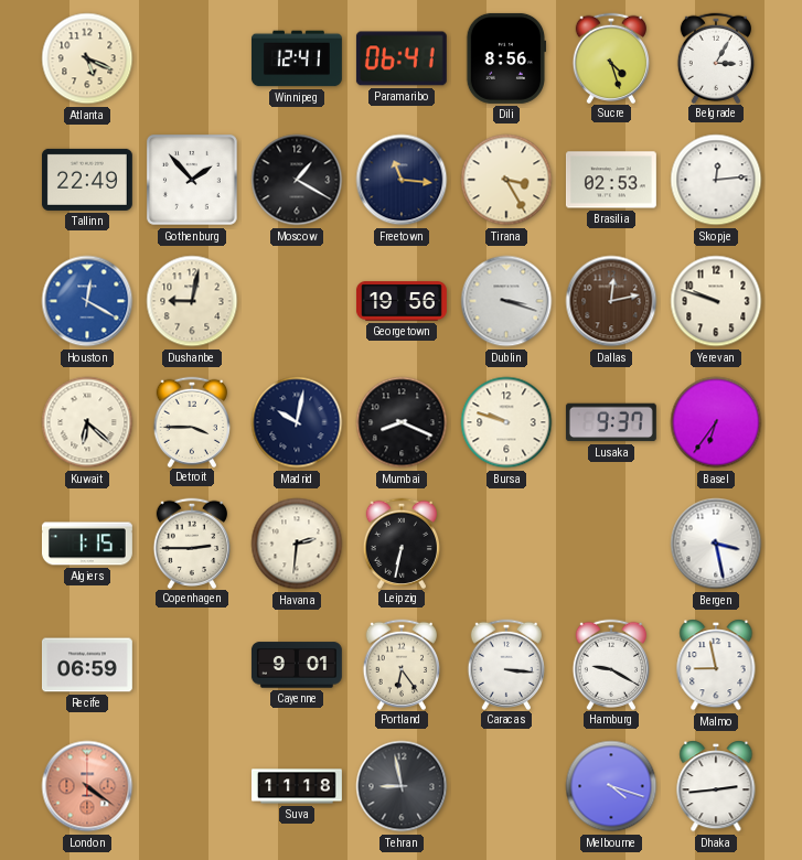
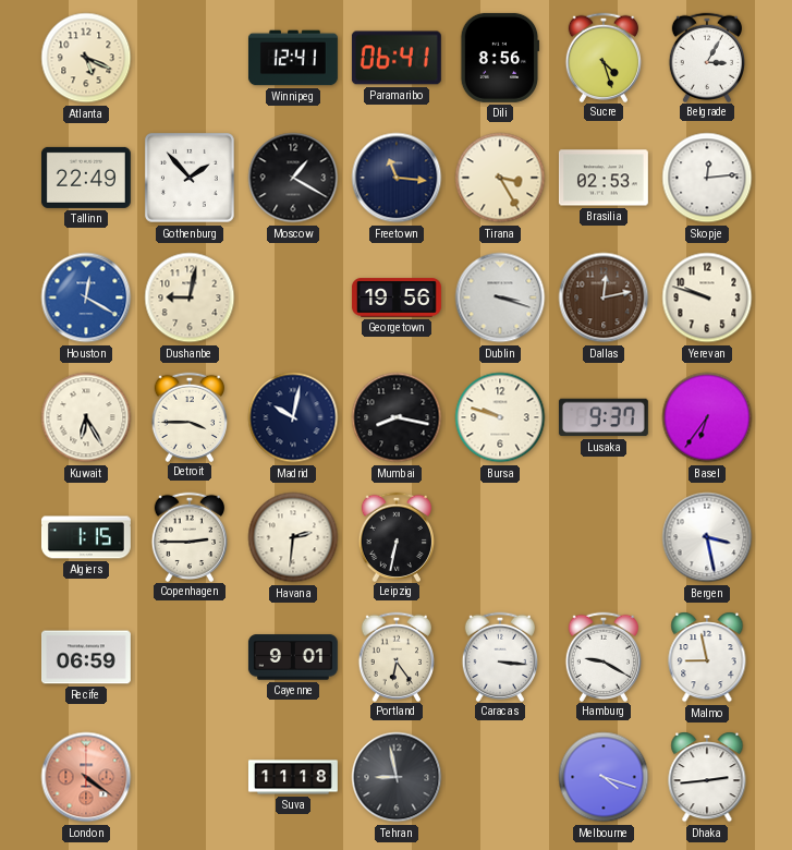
Kuwait: 6:22 -> 6:25 (86, 417)
Mumbai: 8:19 -> 8:17 (397, 417)
